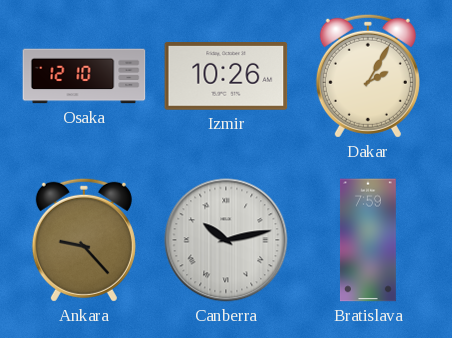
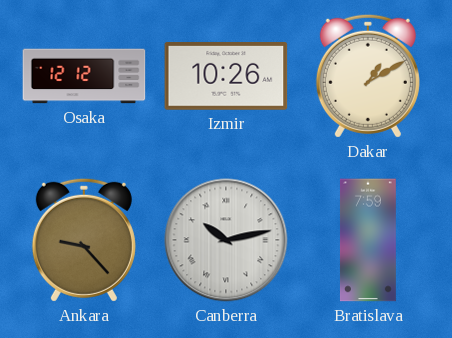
Osaka: 12:10 -> 12:12 (84, 76)
Dakar: 2:05 -> 1:10 (368, 76)
